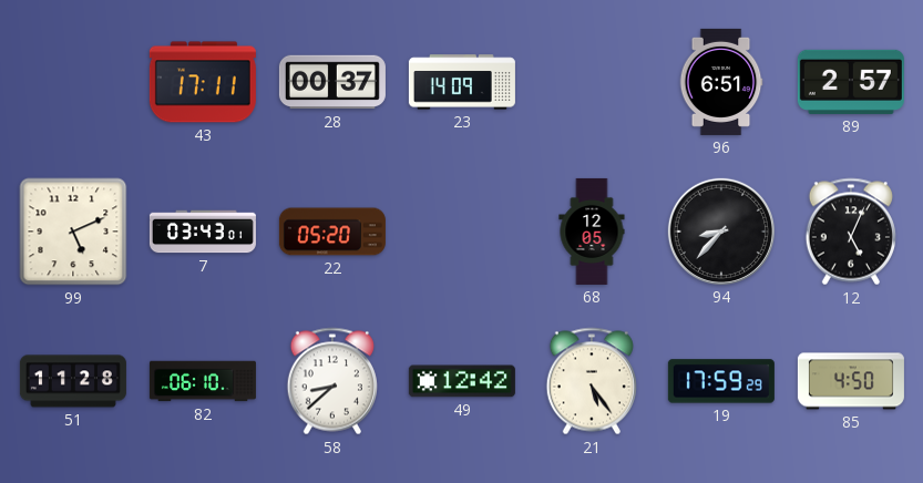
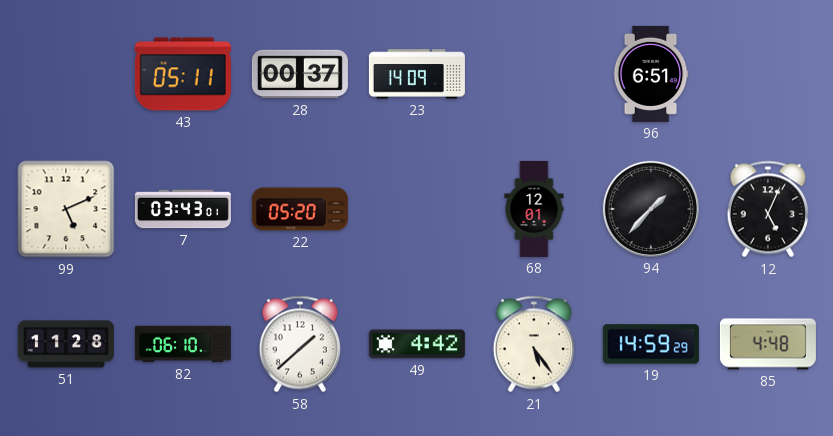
43: 17:11 -> 05:11 (183, 74)
89: 2:57 -> none (851, 82)
68: 12:05 -> 12:01 (534, 209)
94: 8:37 -> 1:37 (651, 209)
58: 8:38 -> 1:38 (300, 344)
49: 12:42 -> 4:42 (417, 344)
19: 17:59 -> 14:59 (651, 344)
85: 4:50 -> 4:48 (768, 344)
